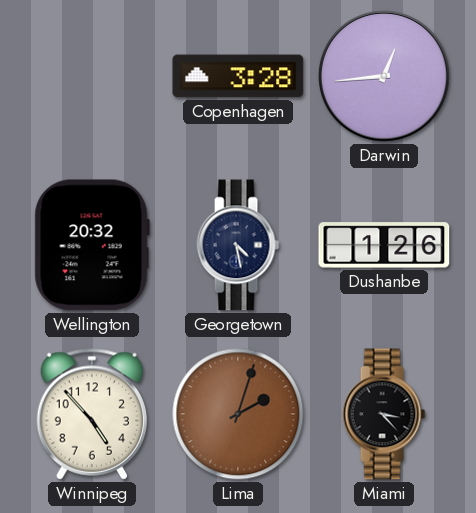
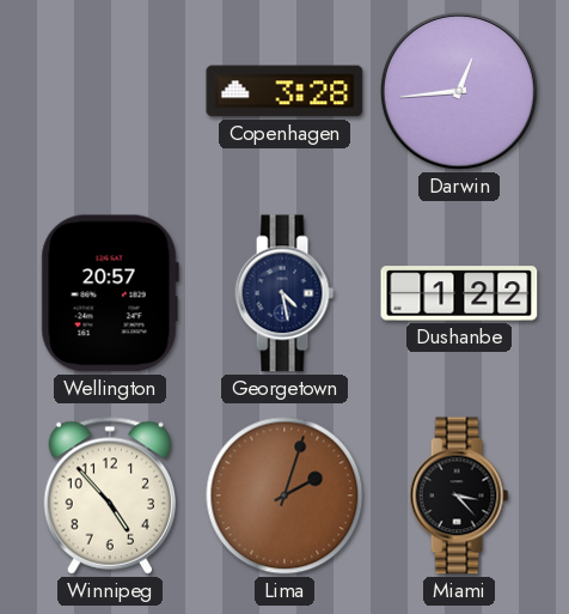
Wellington: 20:32 -> 20:57 (110, 293)
Dushanbe: 1:26 -> 1:22 (459, 293)
